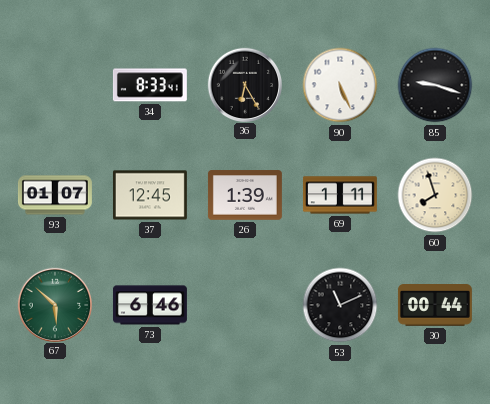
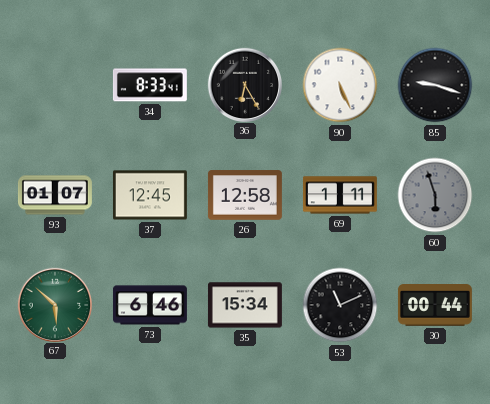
26: 1:39 -> 12:58 (245, 195)
60: 7:57 -> 5:57 (435, 195)
60 dial: cream -> grey (435, 195)
35: none -> 15:34 (245, 305)
